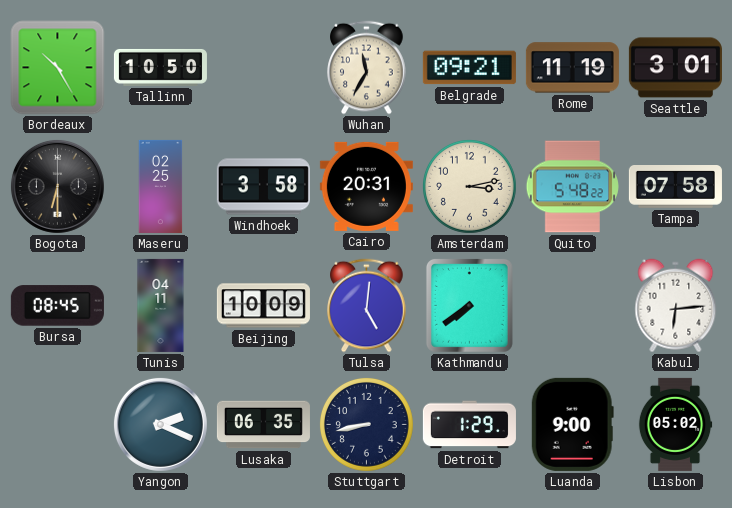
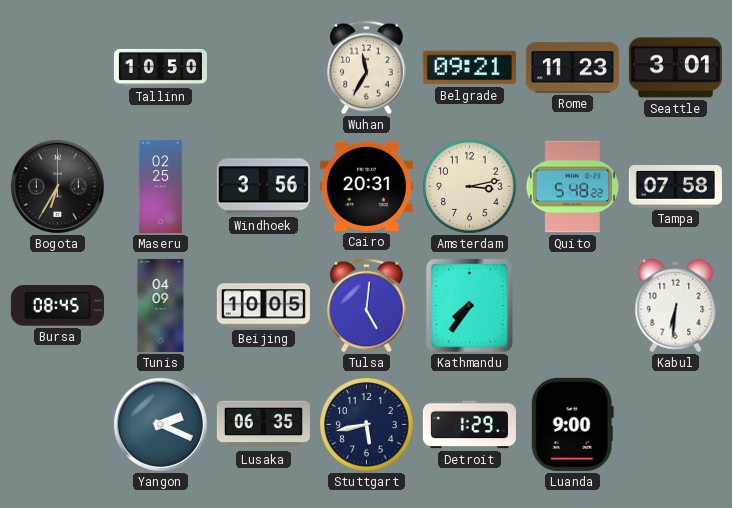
Bordeaux: 10:25 -> none (58, 68)
Rome: 11:19 -> 11:23 (572, 68)
Bogota: 6:30 -> 6:35 (57, 186)
Windhoek: 3:58 -> 3:56 (263, 187)
Tunis: 04:11 -> 04:09 (161, 305)
Beijing: 10:09 -> 10:05 (263, 306)
Kathmandu: 7:39 -> 7:36 (469, 305)
Kabul: 6:14 -> 6:31 (676, 306)
Stuttgart: 8:43 -> 5:43 (366, 424)
Lisbon: 05:02 -> none (675, 424)
